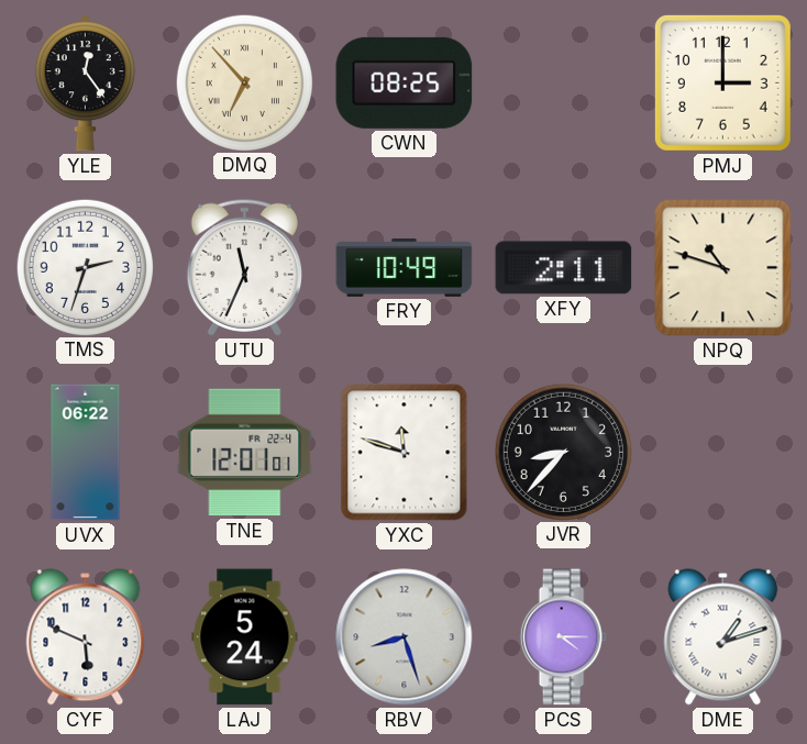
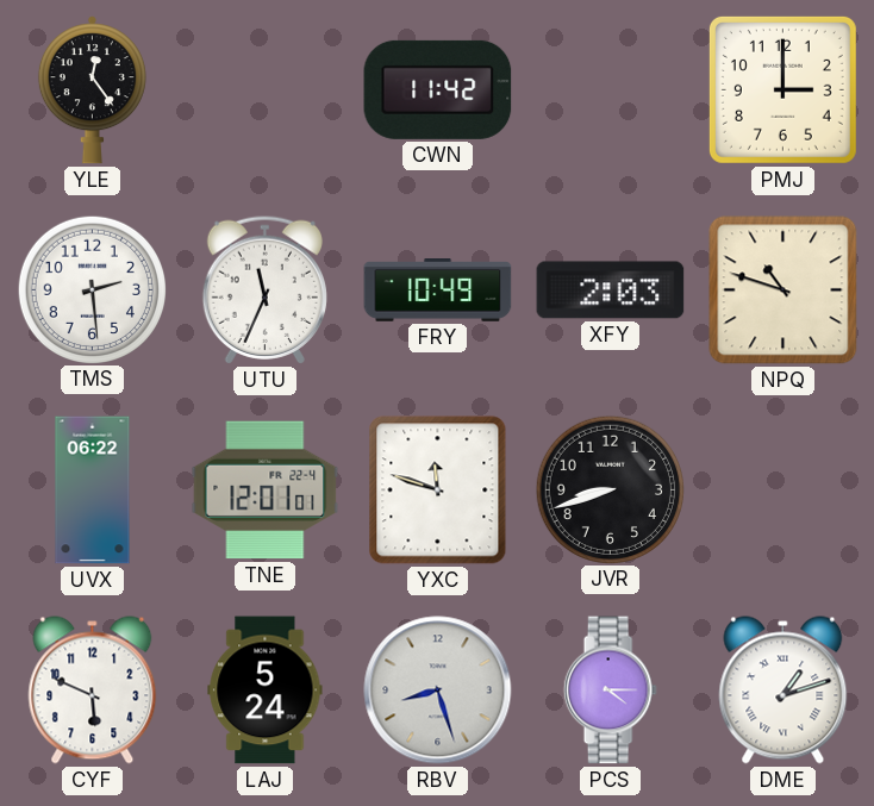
DMQ: 6:53 -> none (244, 82)
CWN: 08:25 -> 11:42 (438, 89)
TMS: 2:33 -> 2:29 (92, 289)
XFY: 2:11 -> 2:03 (611, 290)
JVR: 8:37 -> 8:42 (610, 489)
